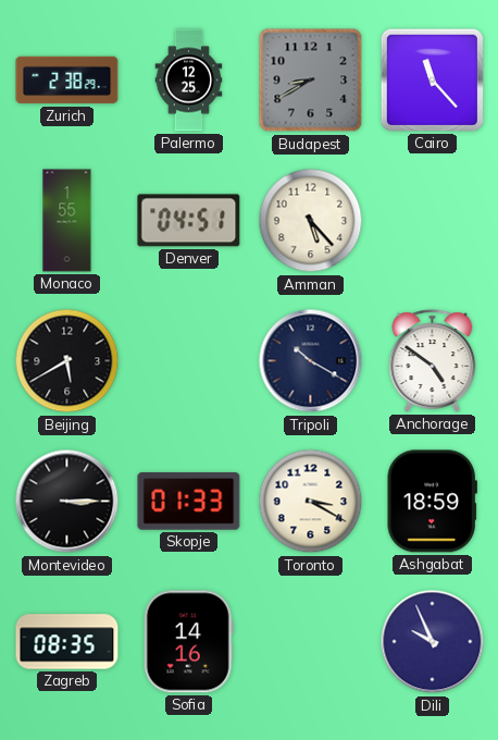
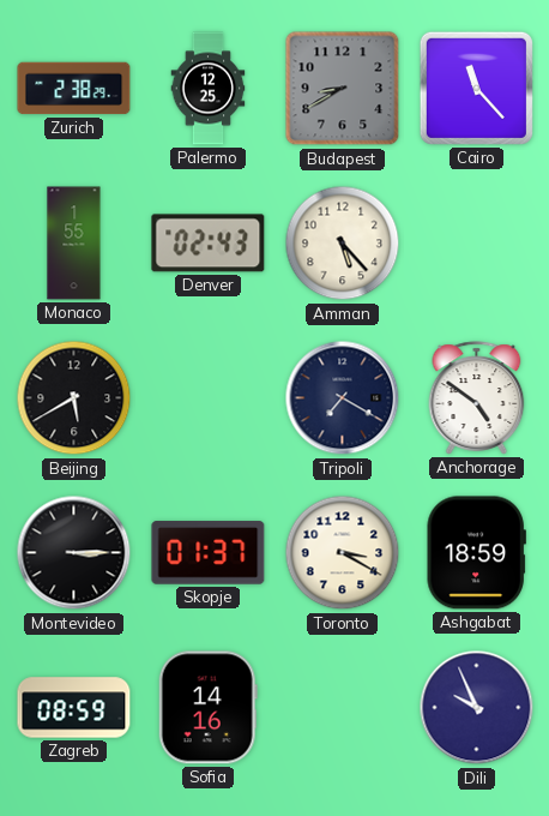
Denver: 04:51 -> 02:43 (209, 244)
Tripoli: 10:20 -> 7:20 (343, 398)
Skopje: 01:33 -> 01:37 (209, 553)
Zagreb: 08:35 -> 08:59 (74, 708)
